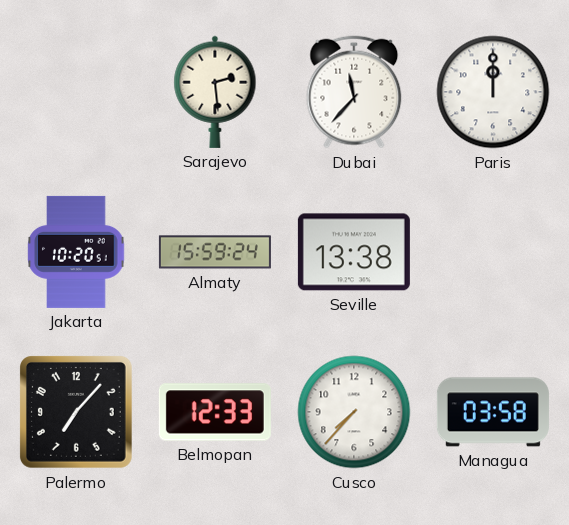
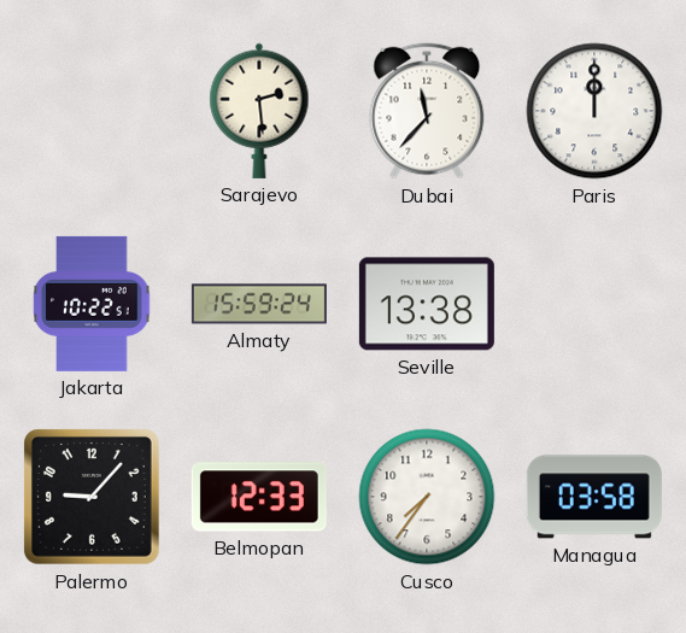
Jakarta: 10:20 -> 10:22 (92, 304)
Palermo: 7:07 -> 9:07 (92, 497)
Cusco: 7:37 -> 7:36 (427, 497)
